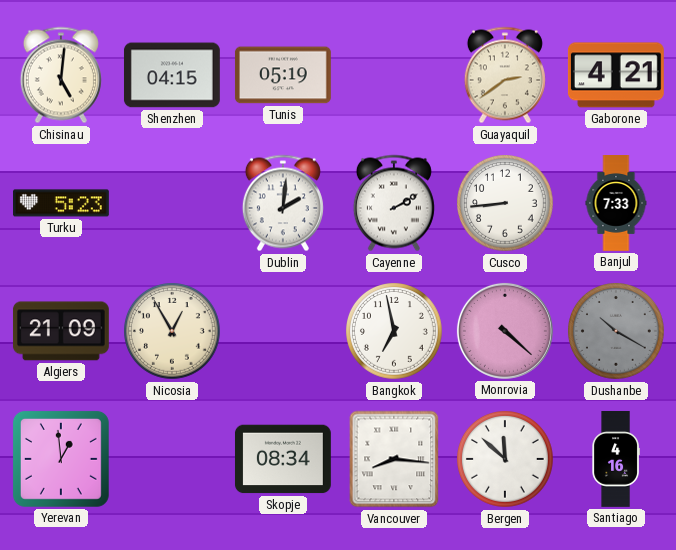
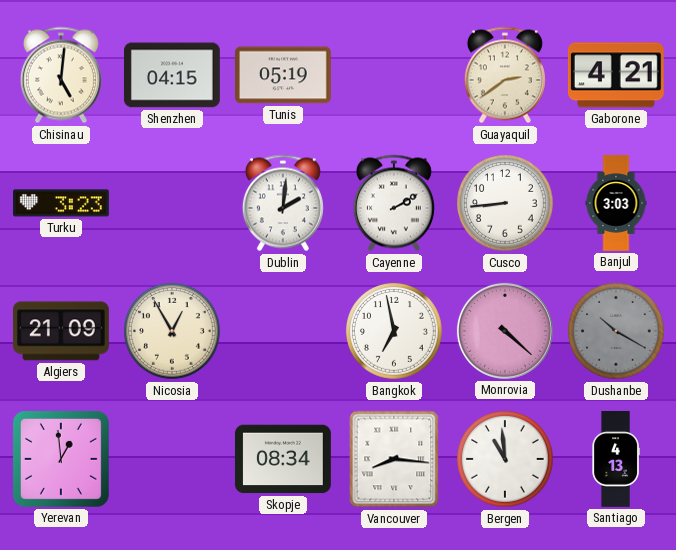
Turku: 5:23 -> 3:23 (62, 203)
Banjul: 7:33 -> 3:03 (616, 203)
Bergen: 11:52 -> 10:59 (506, 460)
Santiago: 4:16 -> 4:13 (616, 460)
